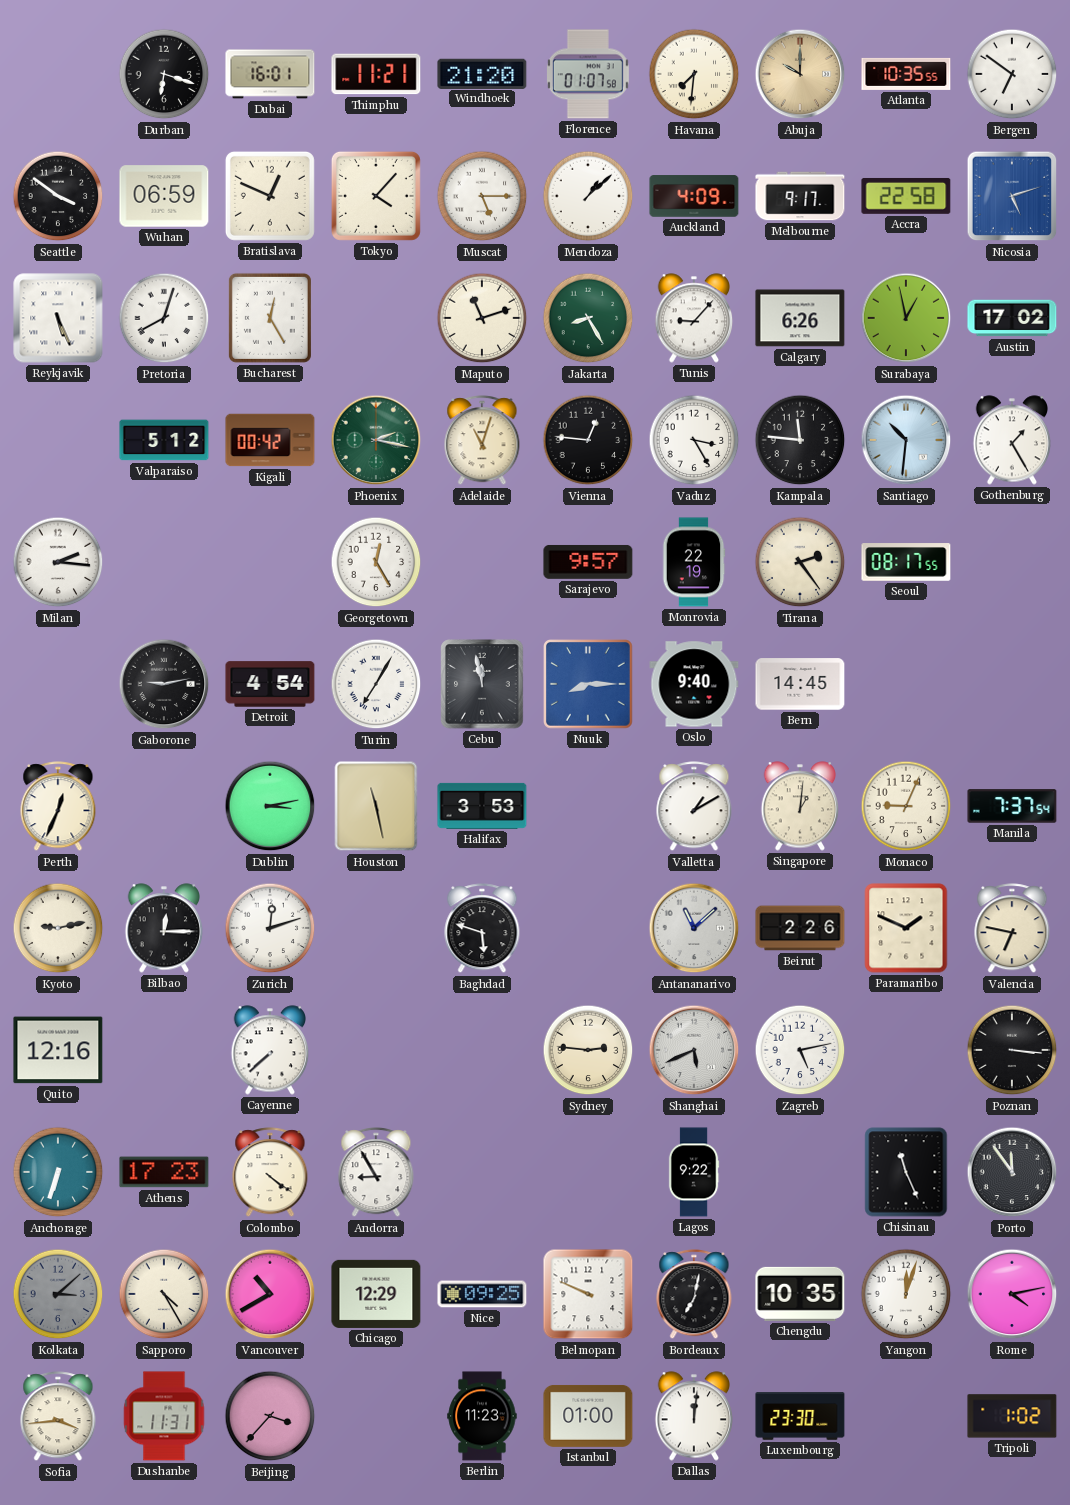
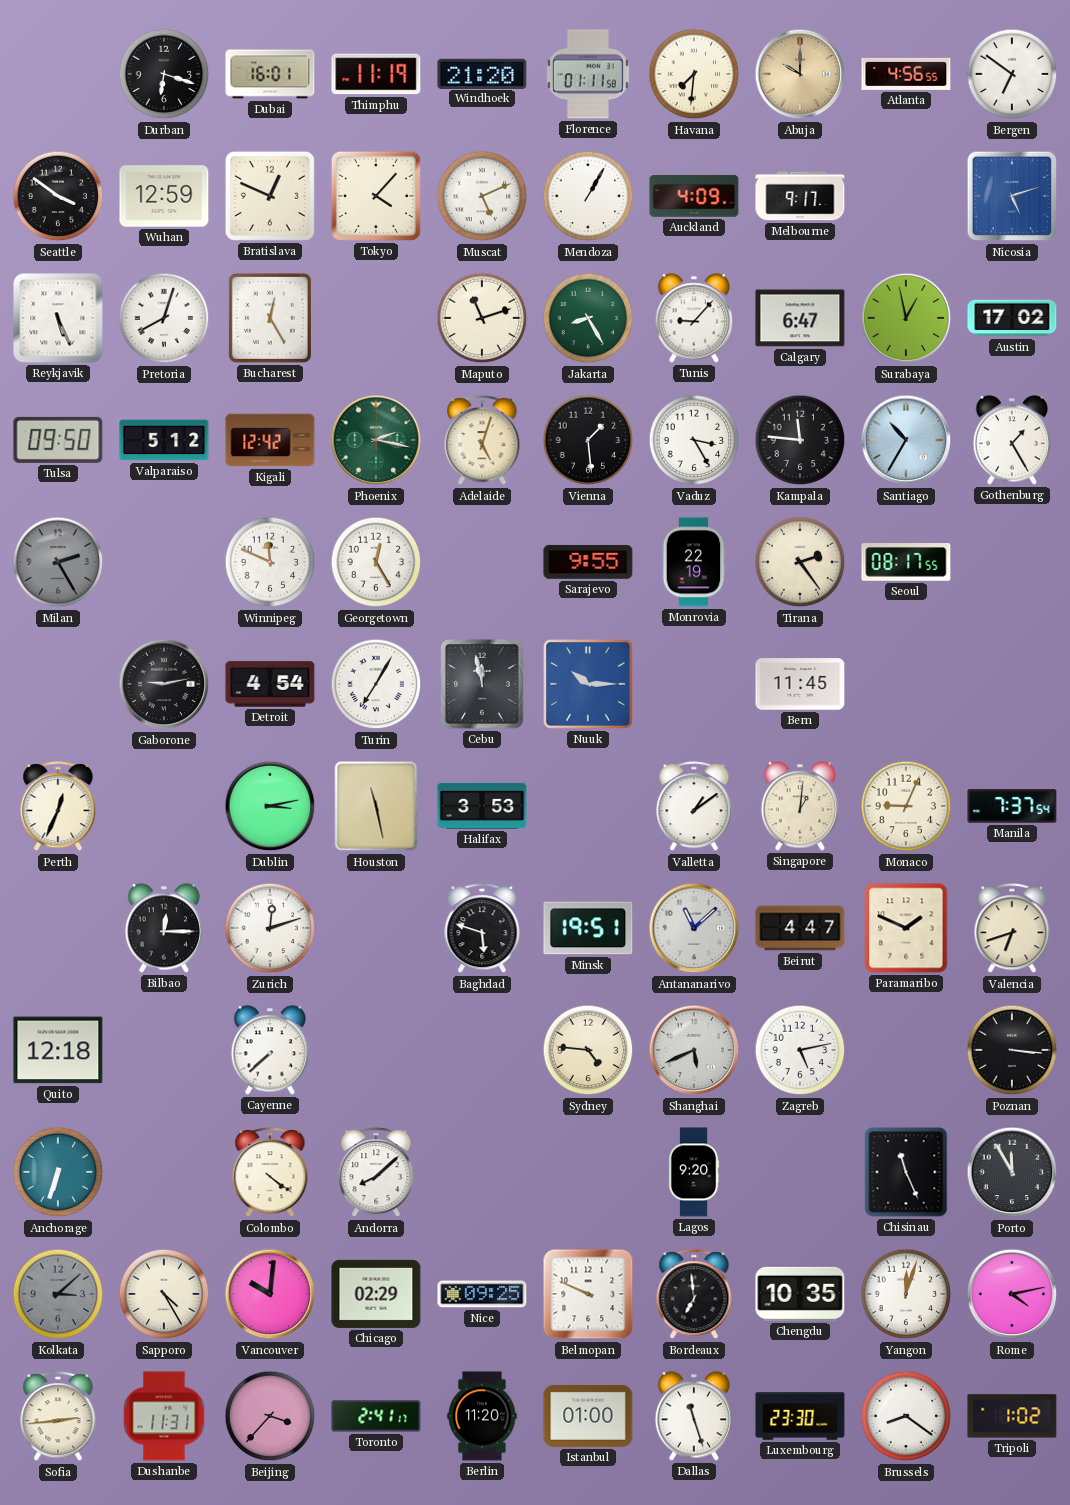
Thimphu: 11:21 -> 11:19 (376, 74)
Florence: 01:07 -> 01:11 (588, 74)
Atlanta: 10:35 -> 4:56 (906, 74)
Wuhan: 06:59 -> 12:59 (164, 196)
Muscat: 5:15 -> 5:11 (482, 196)
Mendoza: 1:08 -> 1:05 (588, 196)
Accra: 22:58 -> none (906, 196)
Calgary: 6:26 -> 6:47 (800, 318)
Tulsa: none -> 09:50 (58, 440)
Kigali: 00:42 -> 12:42 (270, 440)
Adelaide: 11:03 -> 5:03 (482, 441)
Vienna: 12:46 -> 1:29 (588, 440)
Santiago: 10:31 -> 10:35 (906, 440)
Milan: 2:16 -> 2:25 (58, 562)
Milan dial: white -> grey (58, 562)
Winnipeg: none -> 11:49 (270, 562)
Sarajevo: 9:57 -> 9:55 (588, 562)
Nuuk: 8:15 -> 10:15 (589, 685)
Oslo: 9:40 -> none (694, 684)
Bern: 14:45 -> 11:45 (800, 684)
Valletta: 1:10 -> 1:09 (694, 807)
Kyoto: 9:13 -> none (58, 928)
Minsk: none -> 19:51 (588, 928)
Beirut: 2:26 -> 4:47 (800, 928)
Valencia: 6:47 -> 6:42 (1012, 929)
Quito: 12:16 -> 12:18 (58, 1050)
Sydney: 2:46 -> 4:46 (588, 1050)
Athens: 17:23 -> none (164, 1172)
Andorra: 8:55 -> 8:08 (376, 1173)
Lagos: 9:22 -> 9:20 (694, 1172)
Porto: 11:54 -> 11:55 (1012, 1172)
Vancouver: 10:40 -> 10:01 (270, 1294)
Chicago: 12:29 -> 02:29 (376, 1294)
Bordeaux: 7:02 -> 6:59 (694, 1295)
Sofia: 3:44 -> 2:44 (58, 1417)
Toronto: none -> 2:41 (376, 1416)
Berlin: 11:23 -> 11:20 (482, 1416)
Dallas: 12:01 -> 11:27 (694, 1416)
Brussels: none -> 8:21 (906, 1416)
